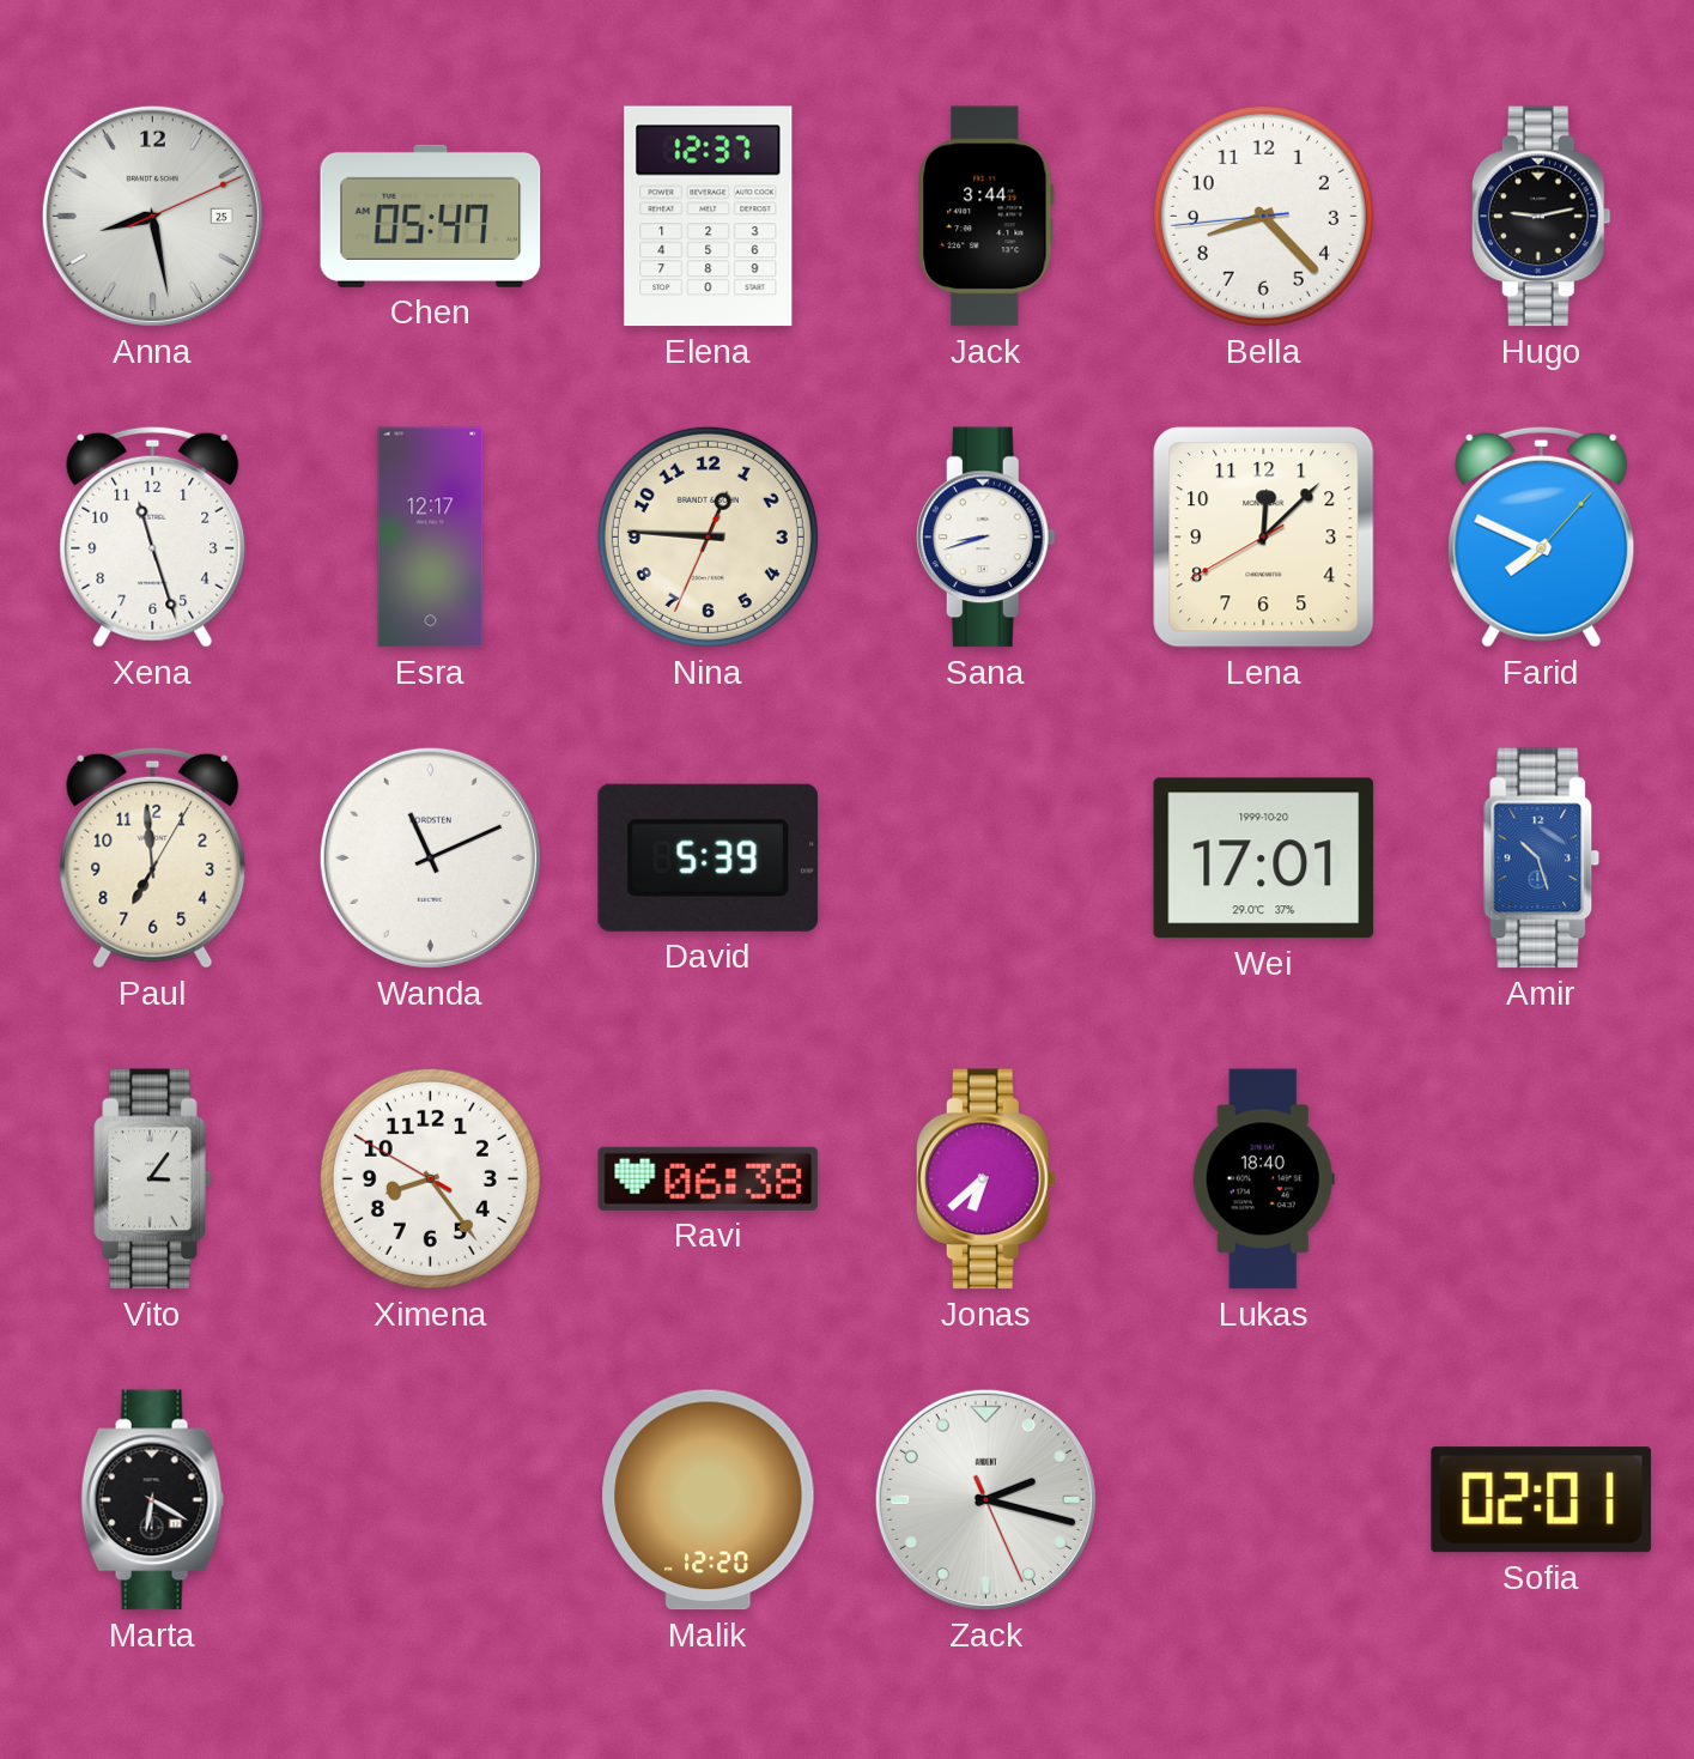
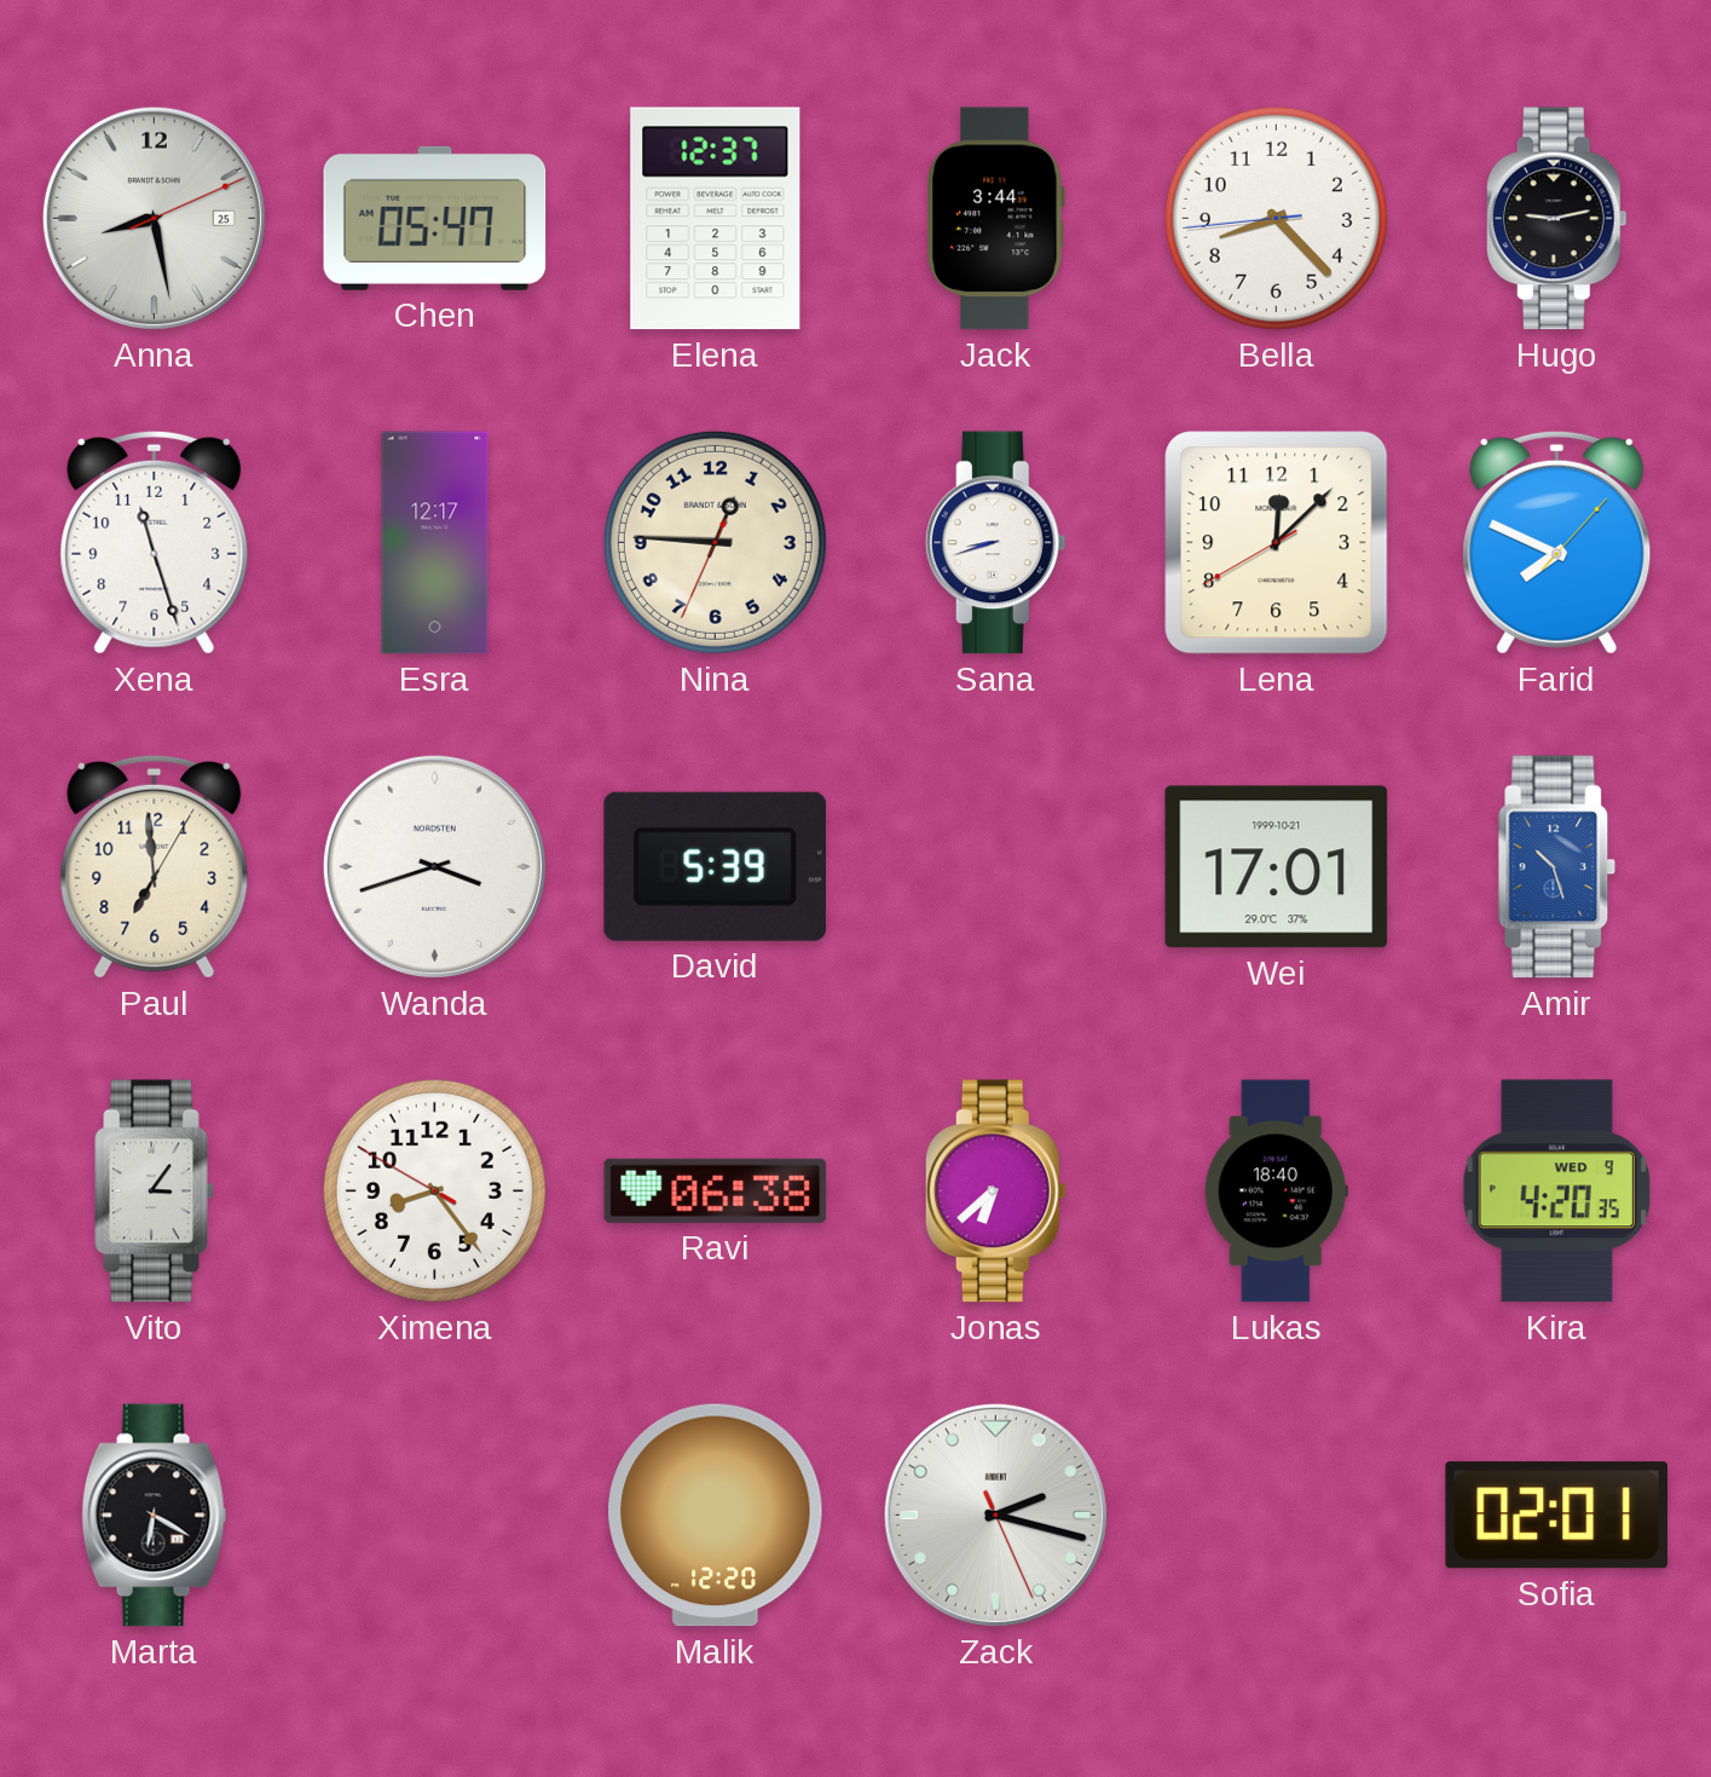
Wanda: 11:11 -> 3:42 (434, 866)
Wei date: 1999-10-20 -> 1999-10-21 (1277, 867)
Kira: none -> 4:20 (1556, 1192)
